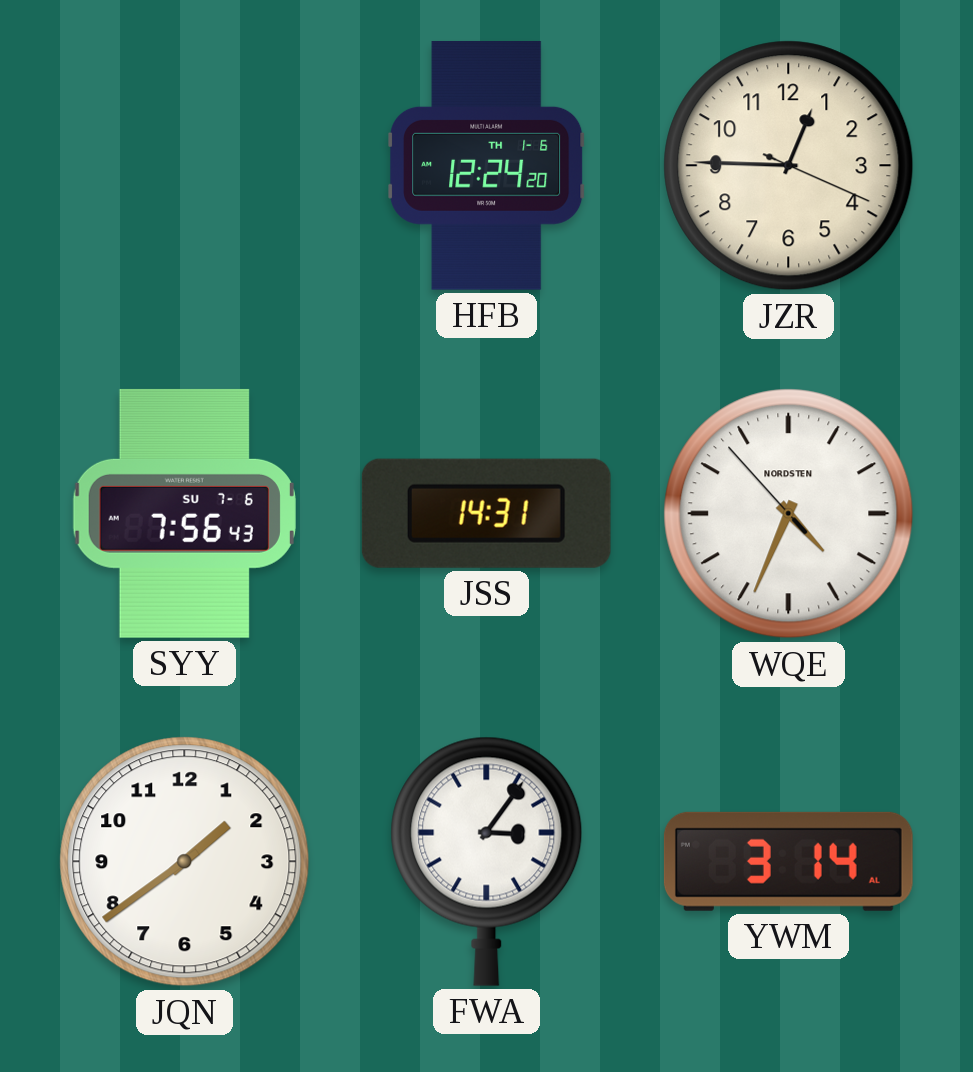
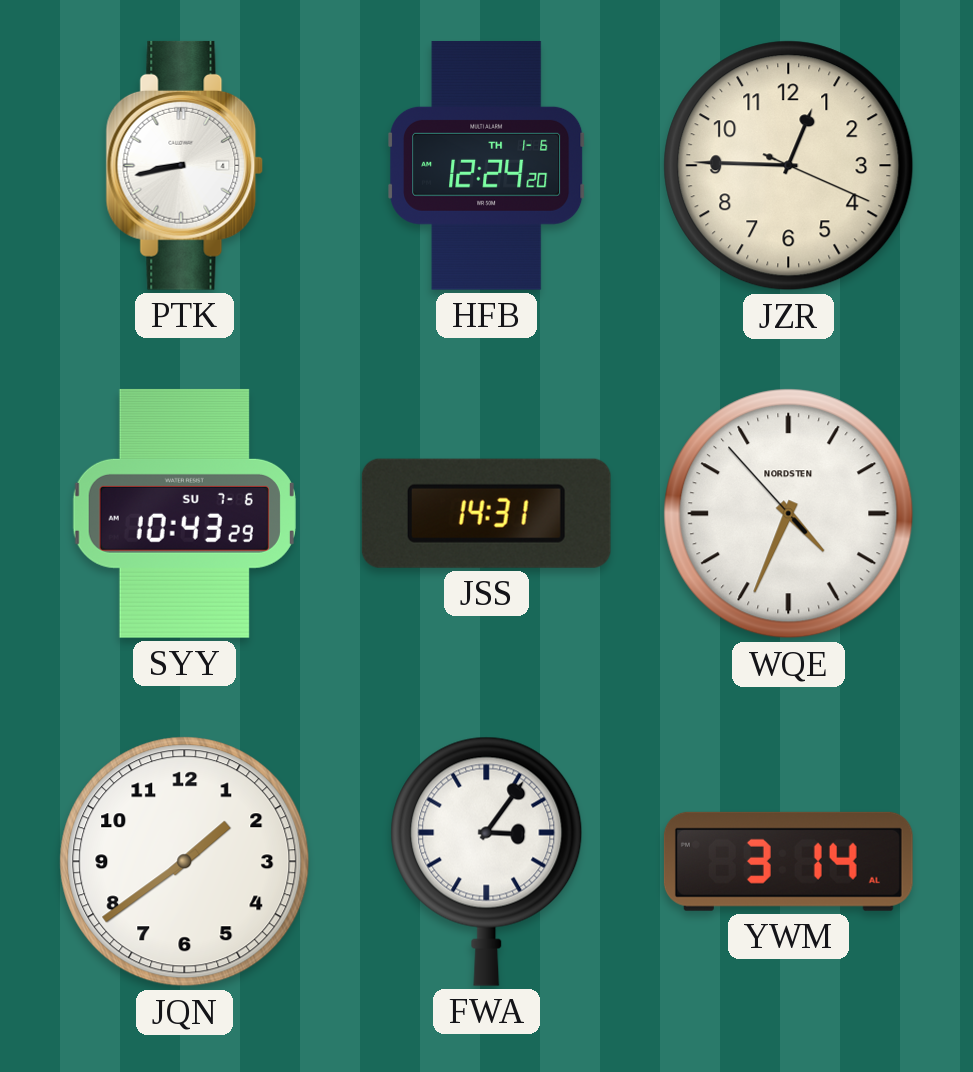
PTK: none -> 8:43 (185, 165)
SYY: 7:56 -> 10:43 (184, 513)
